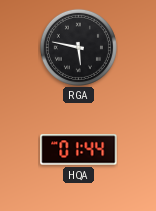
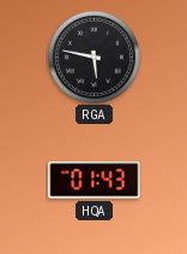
HQA: 01:44 -> 01:43 (95, 181)
